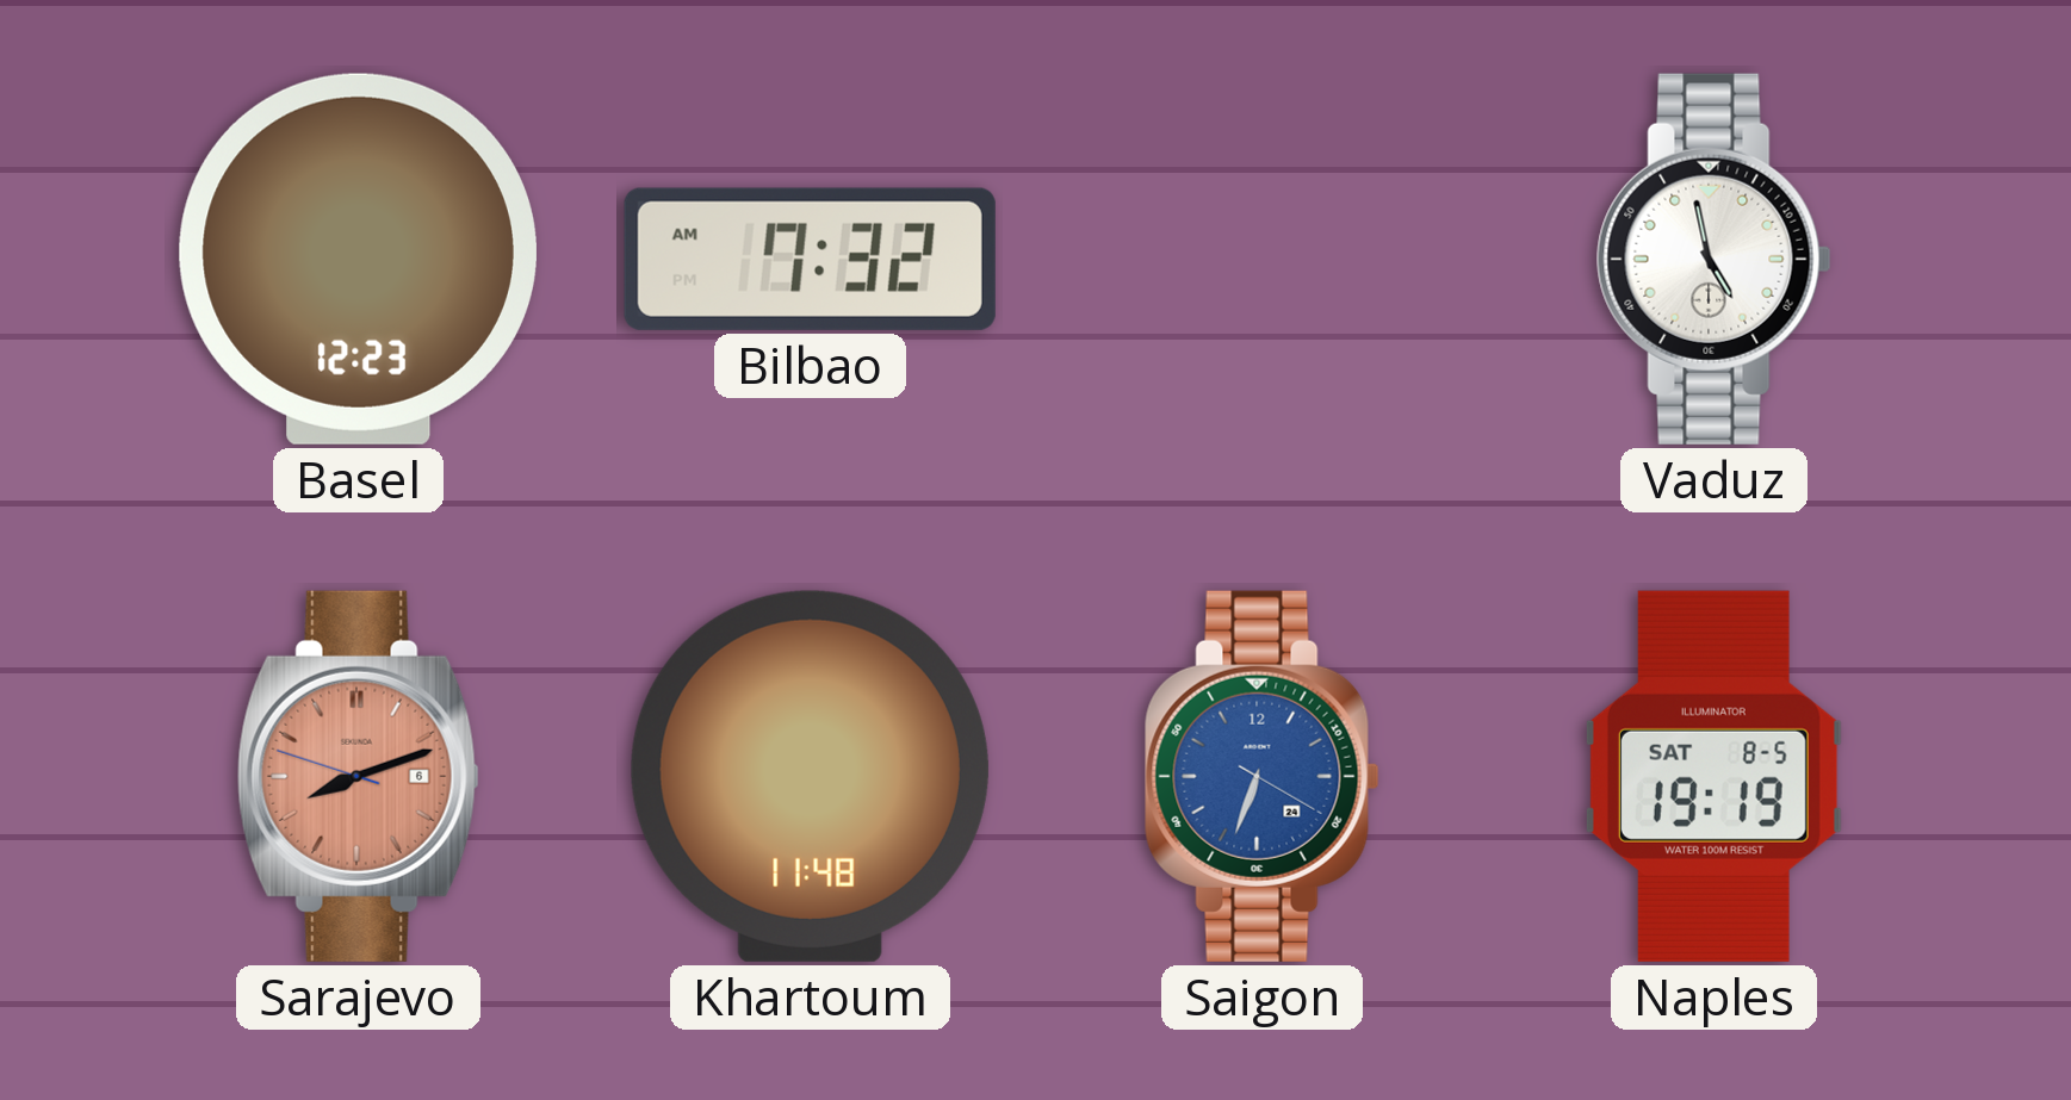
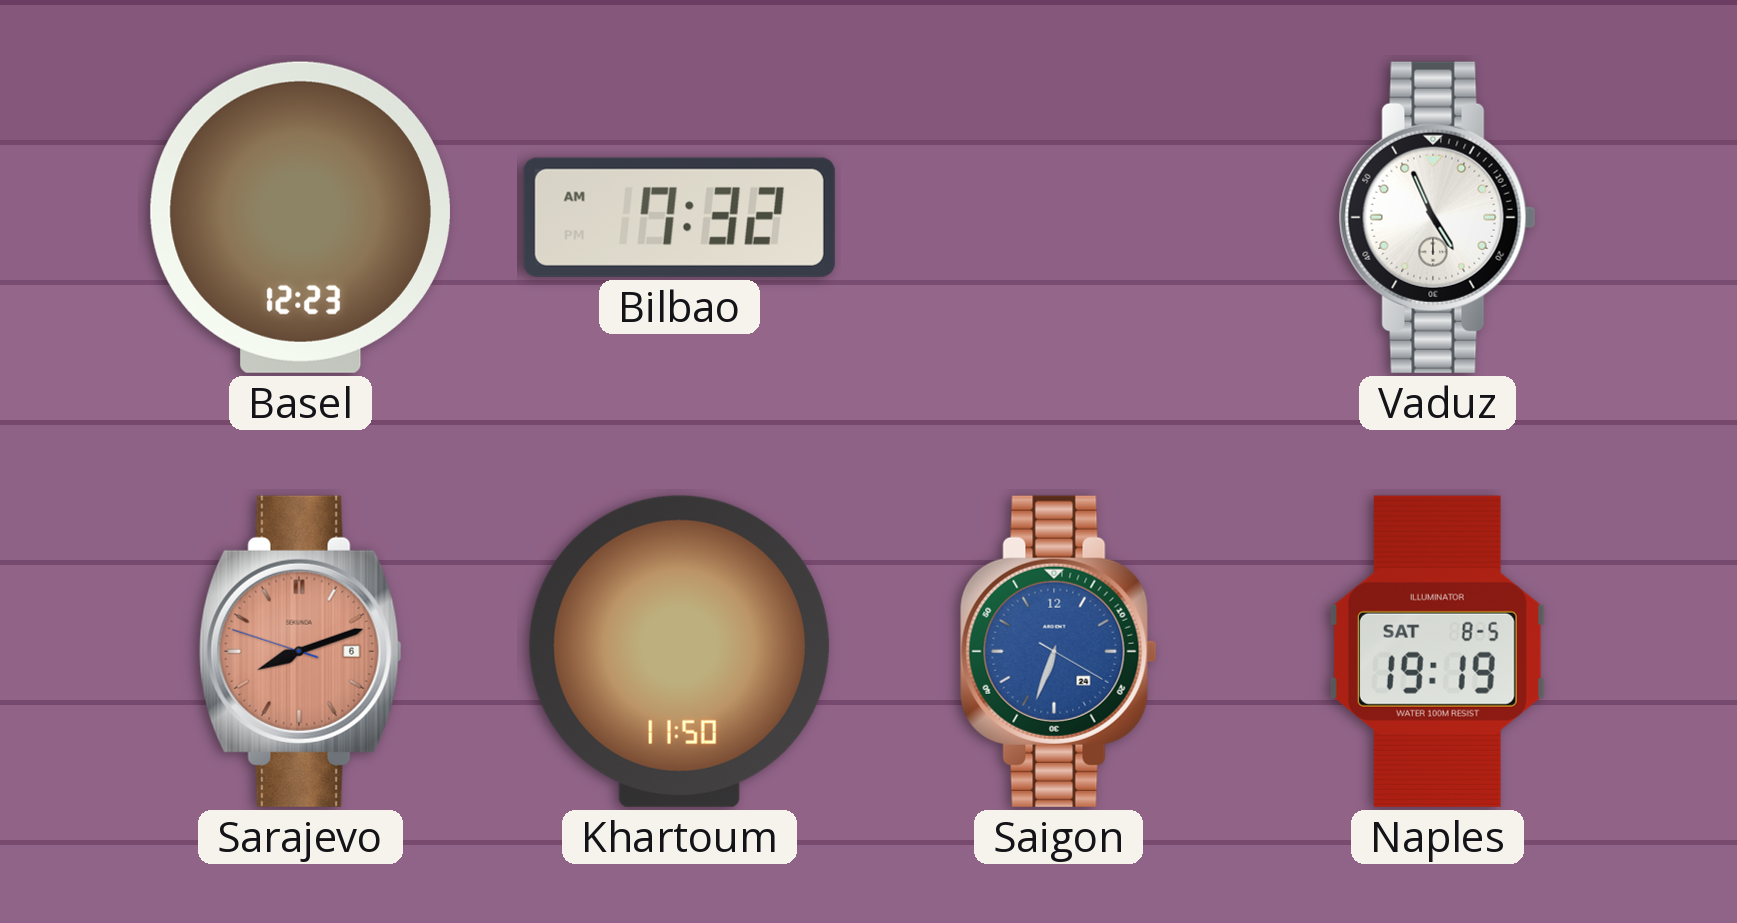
Vaduz: 4:58 -> 4:56 (1437, 217)
Khartoum: 11:48 -> 11:50 (679, 651)
